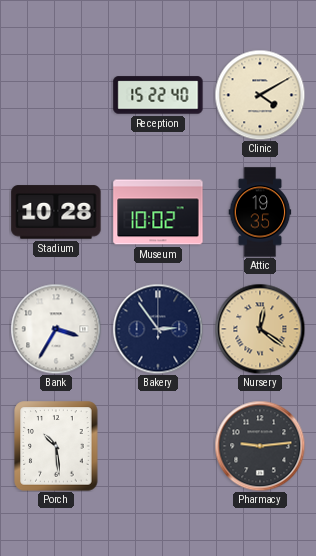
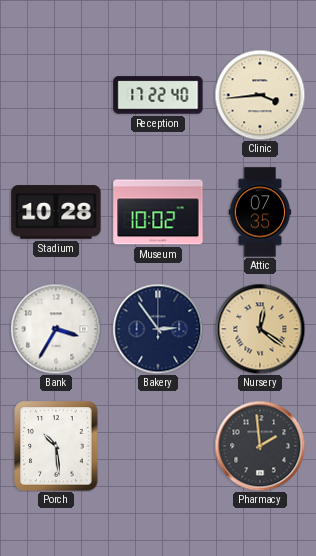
Reception: 15:22 -> 17:22 (158, 95)
Clinic: 4:10 -> 3:44 (260, 95)
Attic: 19:35 -> 07:35 (260, 212)
Pharmacy: 9:14 -> 1:59 (260, 446)
